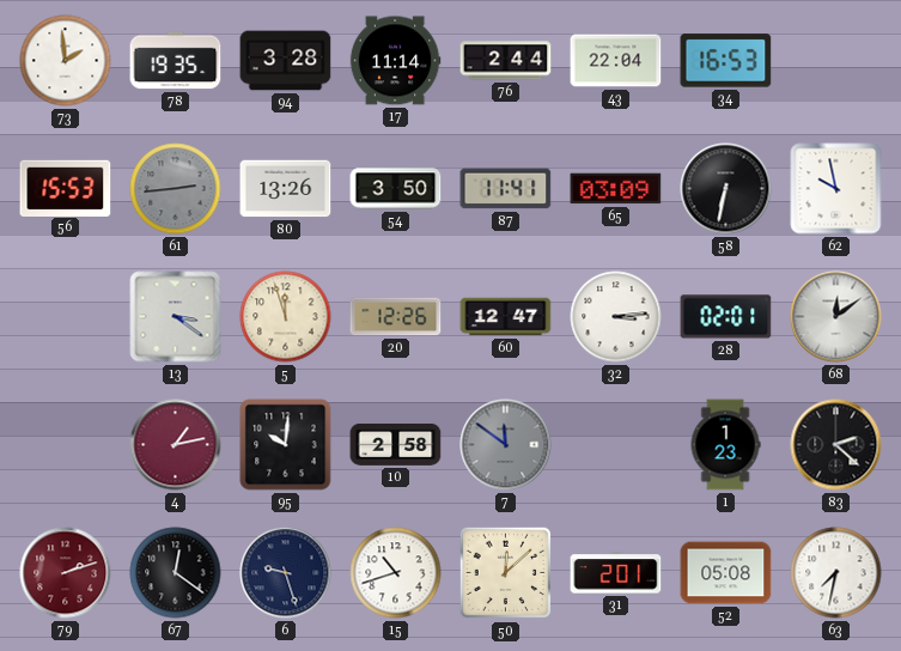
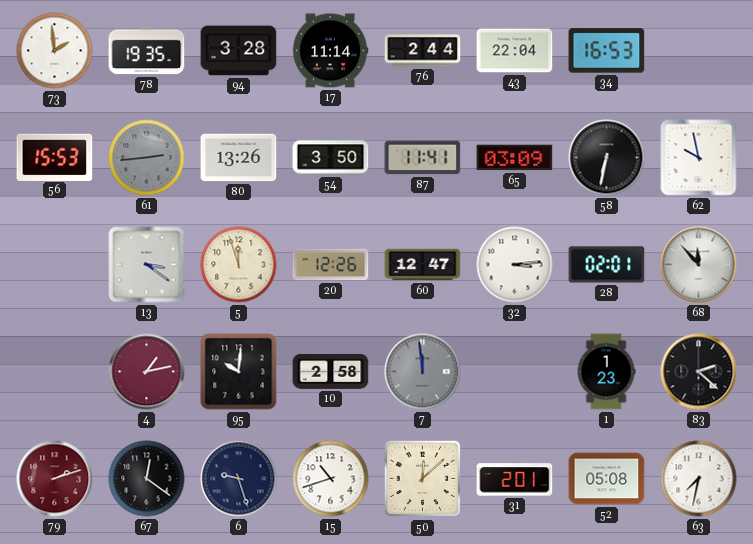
68: 12:09 -> 11:53 (699, 265)
7: 11:51 -> 11:59 (423, 372)
